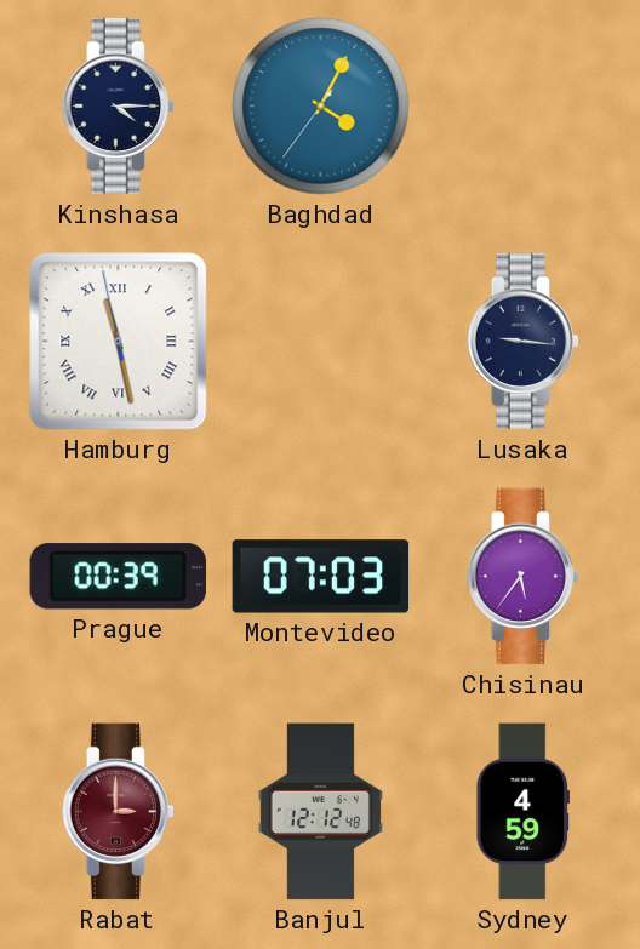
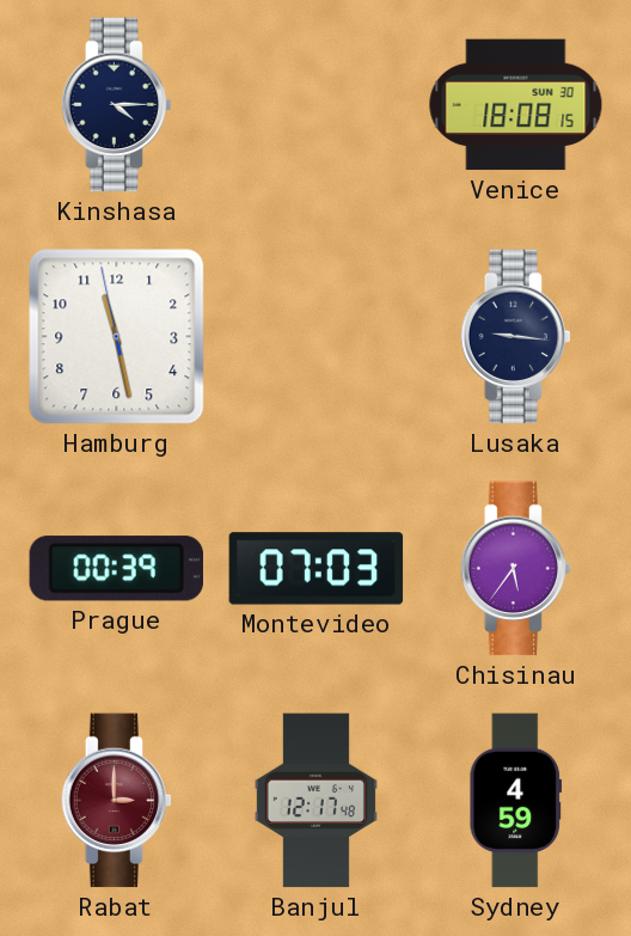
Baghdad: 4:04 -> none (321, 107)
Venice: none -> 18:08 (516, 105)
Hamburg numerals: Roman -> Arabic (117, 337)
Banjul: 12:12 -> 12:17 (315, 801)
